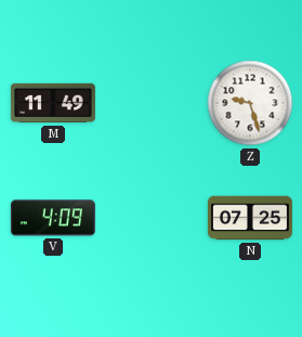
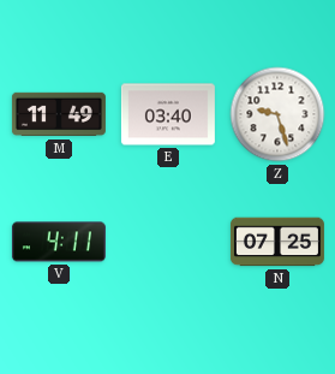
E: none -> 03:40 (168, 114)
V: 4:09 -> 4:11 (59, 242)
